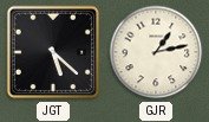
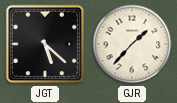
GJR: 1:13 -> 1:37 (132, 44)
